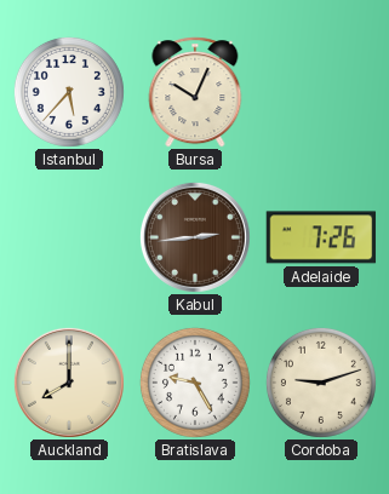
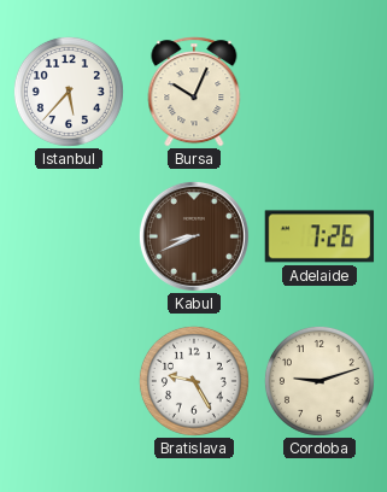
Kabul: 2:44 -> 8:41 (194, 236)
Auckland: 8:00 -> none (69, 383)
